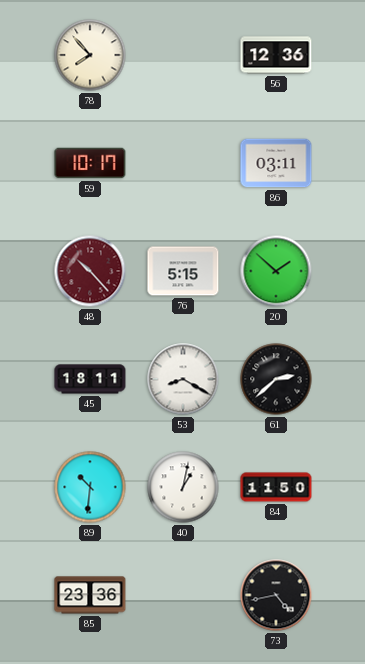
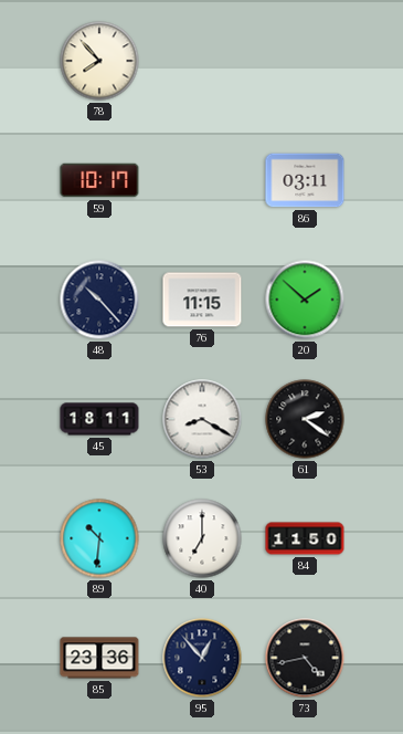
56: 12:36 -> none (276, 55)
48 dial: burgundy -> navy (99, 300)
76: 5:15 -> 11:15 (202, 300)
61: 2:38 -> 2:21 (305, 419)
40: 1:02 -> 7:00 (202, 538)
95: none -> 12:53 (202, 658)
